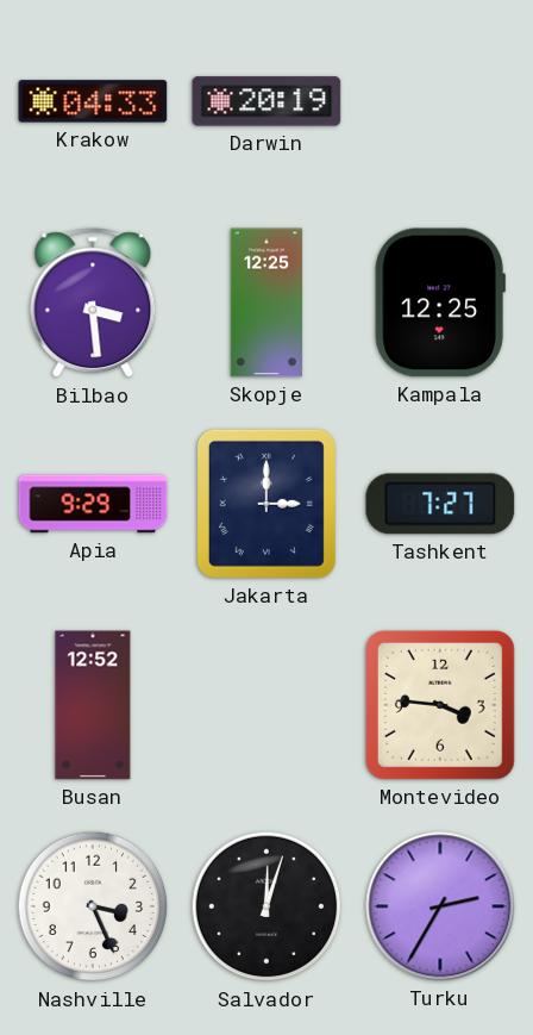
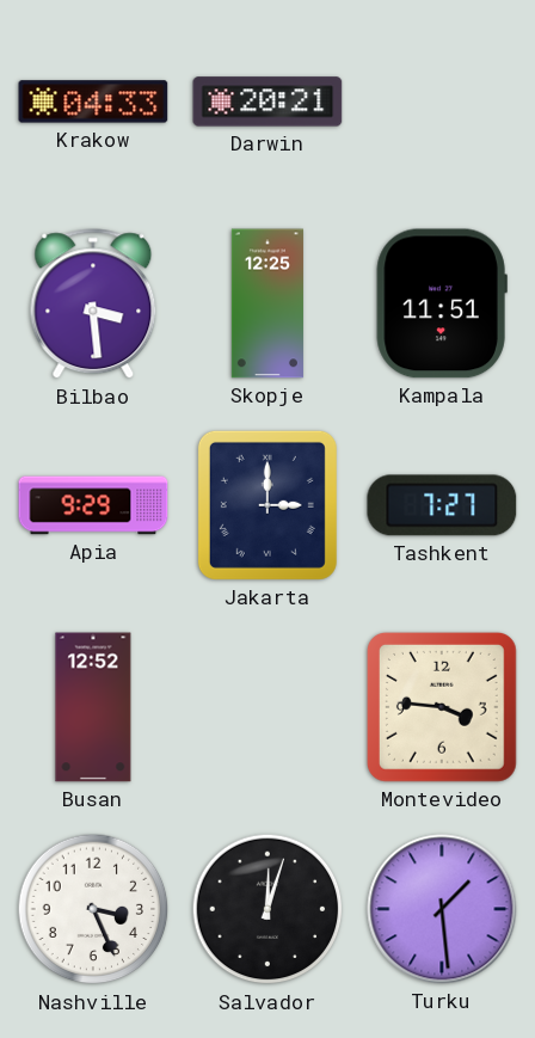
Darwin: 20:19 -> 20:21 (267, 102)
Kampala: 12:25 -> 11:51 (442, 303)
Turku: 2:35 -> 1:29 (442, 909)
